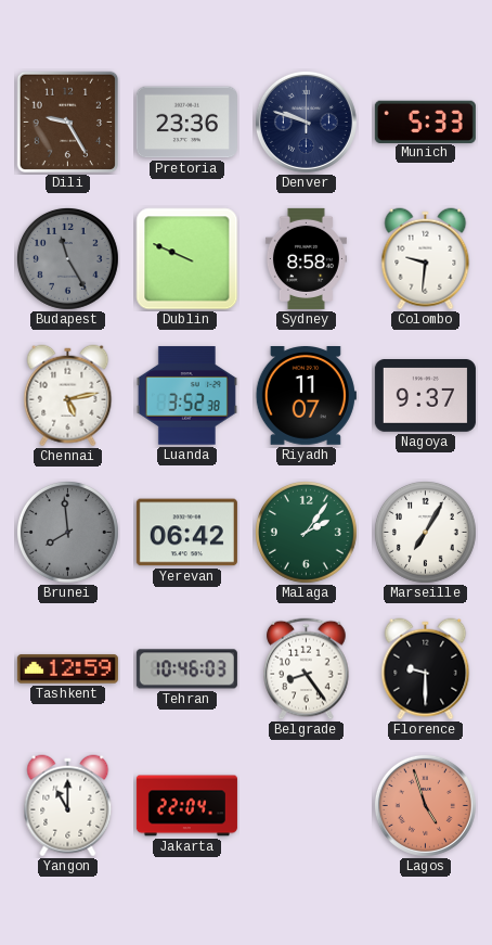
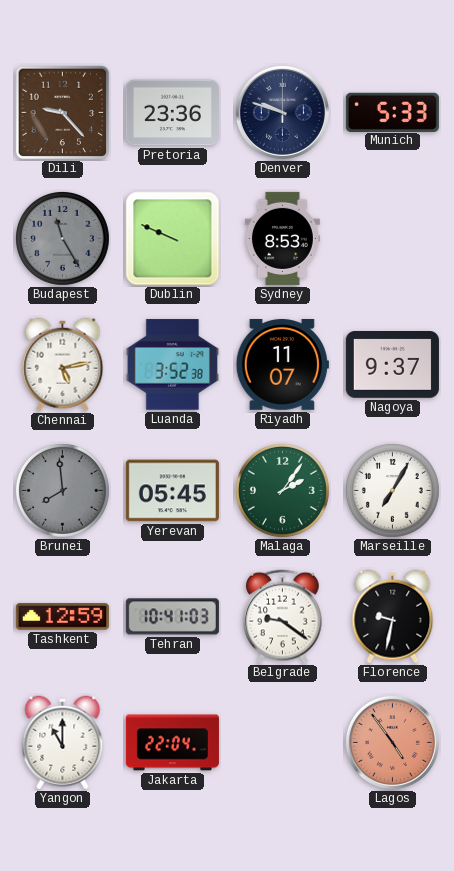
Dili: 9:25 -> 9:23 (63, 113)
Sydney: 8:58 -> 8:53 (282, 238)
Colombo: 9:31 -> none (426, 259)
Yerevan: 06:42 -> 05:45 (172, 491)
Tehran: 10:46 -> 10:41 (172, 617)
Belgrade: 8:24 -> 9:21 (283, 617)
Florence: 9:30 -> 9:32 (393, 617)
Lagos: 4:57 -> 4:54 (392, 742)
